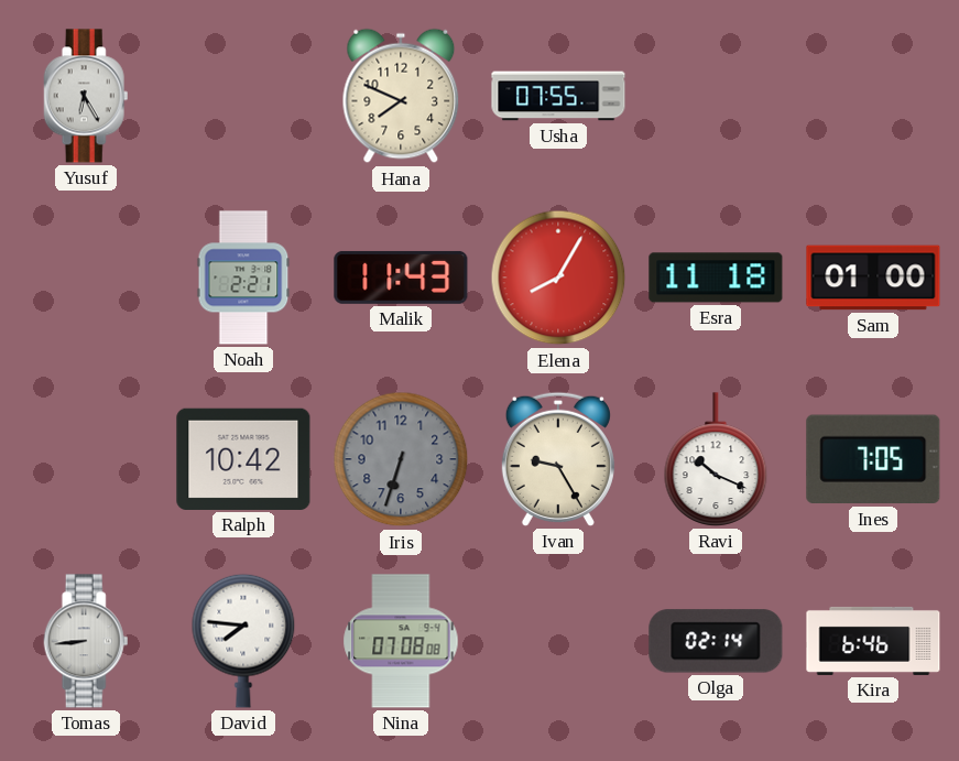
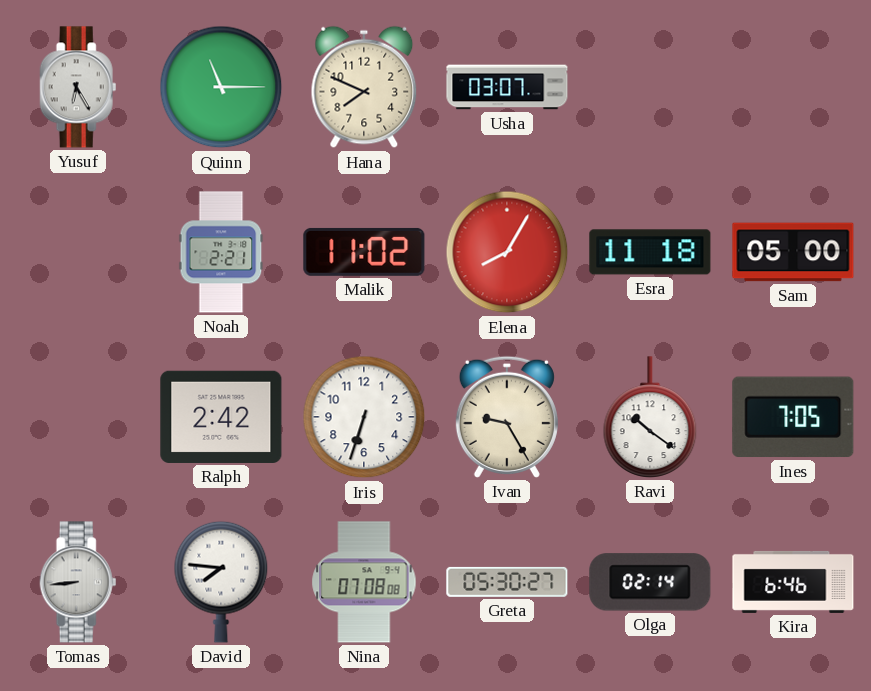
Quinn: none -> 11:15 (221, 87)
Usha: 07:55 -> 03:07 (507, 87)
Malik: 11:43 -> 11:02 (364, 252)
Sam: 01:00 -> 05:00 (793, 252)
Ralph: 10:42 -> 2:42 (221, 417)
Iris dial: grey -> white (364, 417)
Ravi: 10:19 -> 10:21 (650, 417)
Greta: none -> 05:30 (507, 582)
